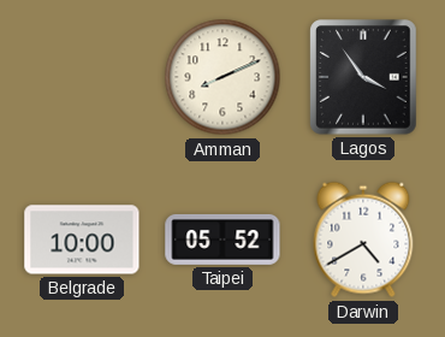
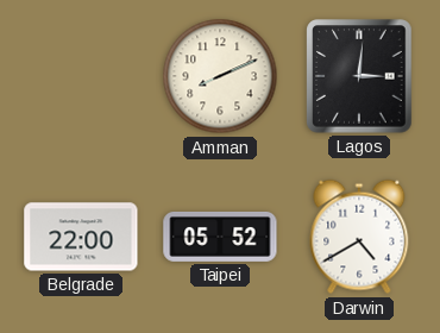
Lagos: 3:54 -> 3:01 (359, 76)
Belgrade: 10:00 -> 22:00 (81, 237)
